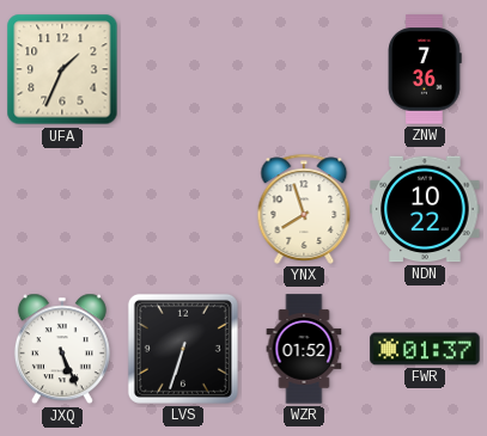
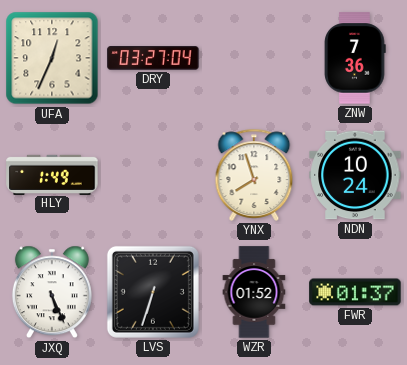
UFA: 1:34 -> 12:34 (52, 58)
DRY: none -> 03:27 (153, 58)
HLY: none -> 1:49 (52, 174)
NDN: 10:22 -> 10:24 (355, 175)
